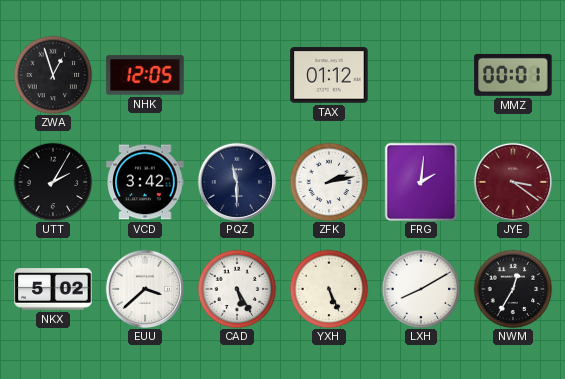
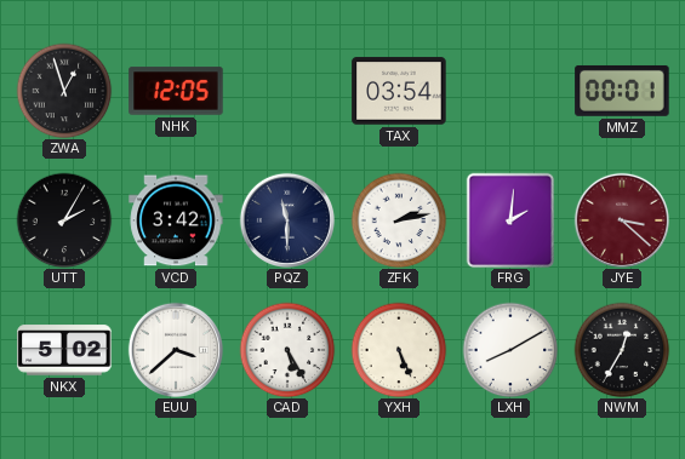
TAX: 01:12 -> 03:54 (399, 91)
JYE: 3:21 -> 3:22 (621, 219)
